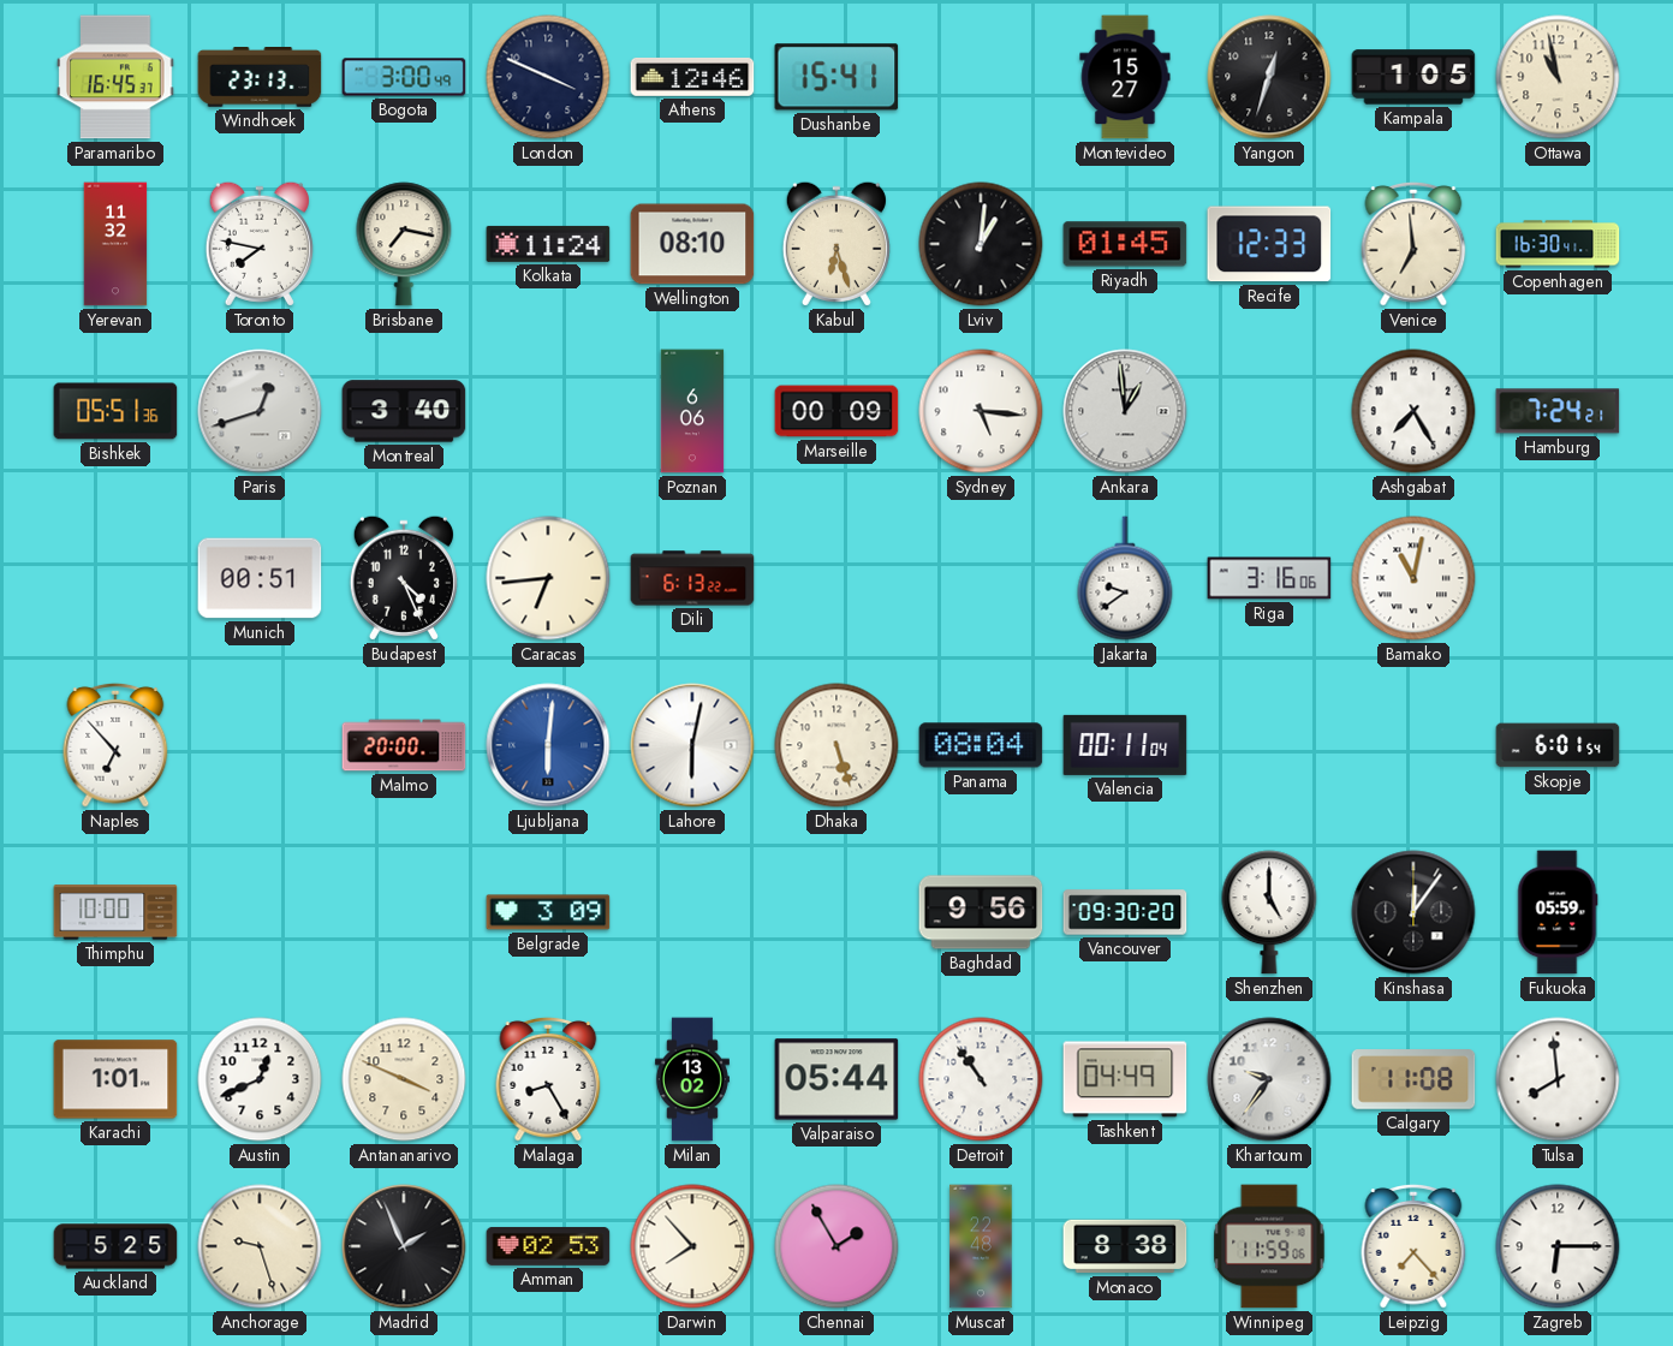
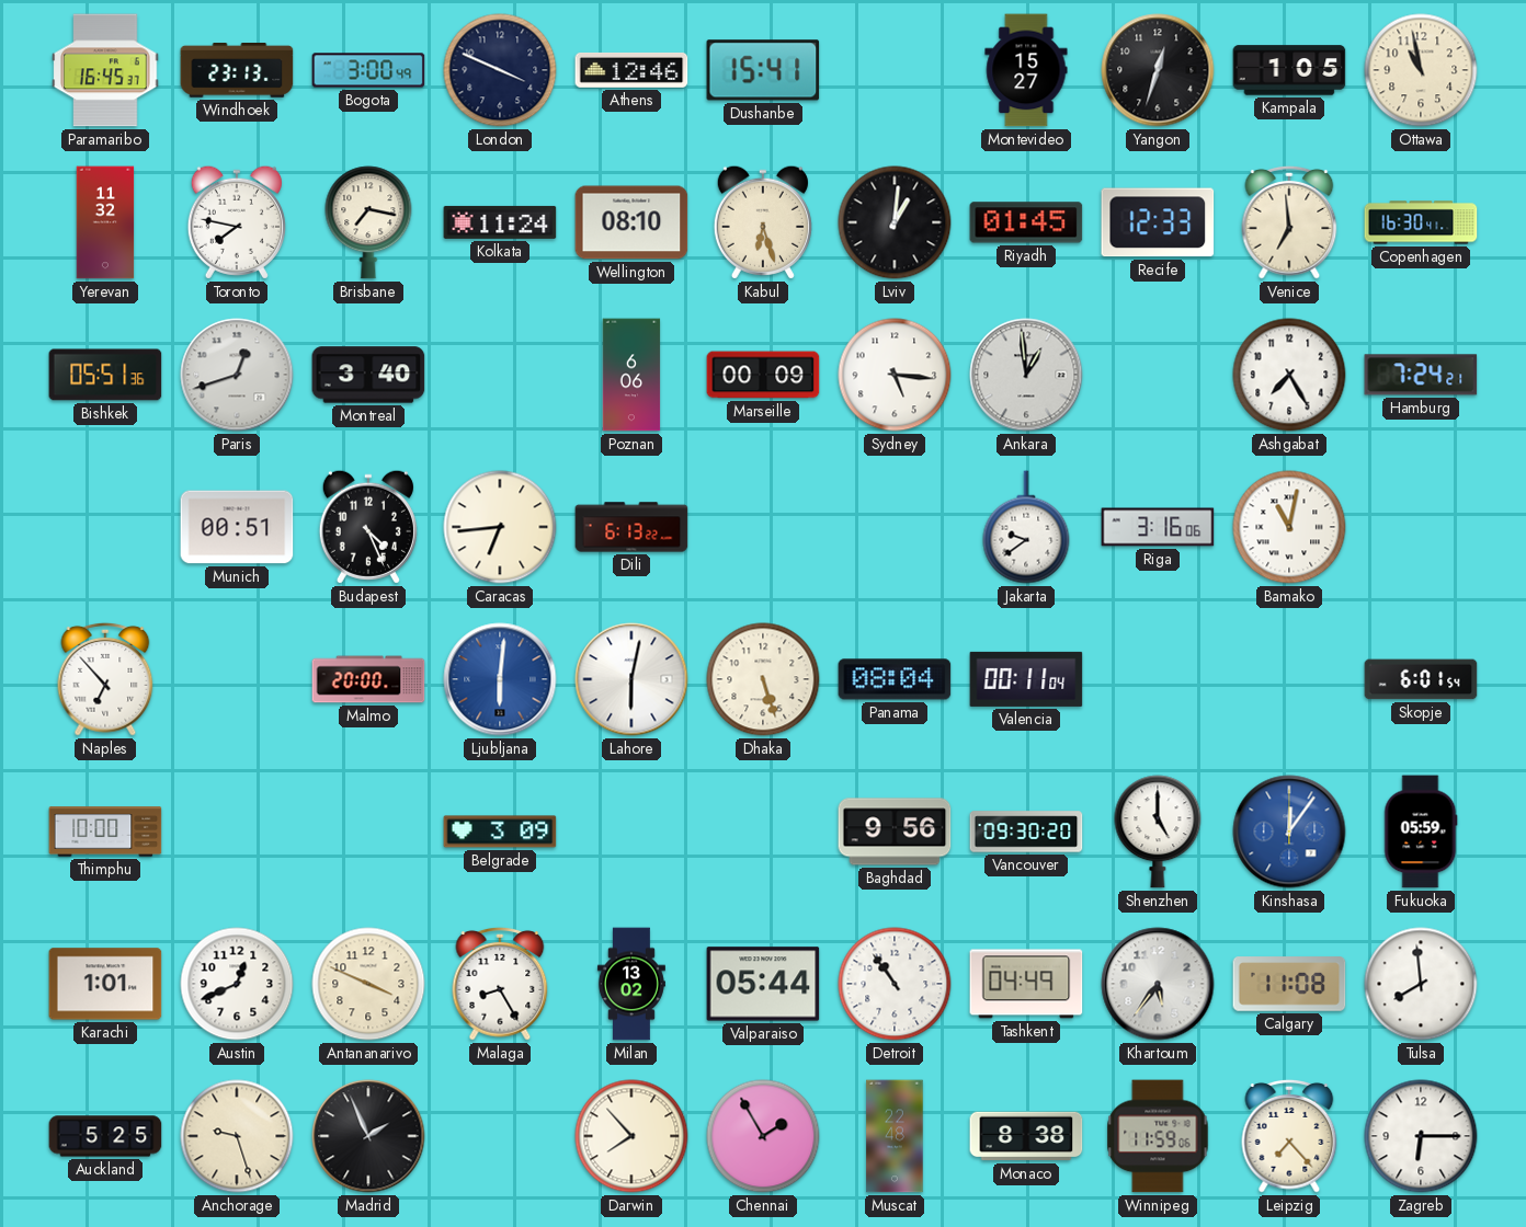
Kinshasa dial: black -> blue (1289, 832)
Khartoum: 9:36 -> 5:36 (1158, 984)
Amman: 02:53 -> none (548, 1246)
